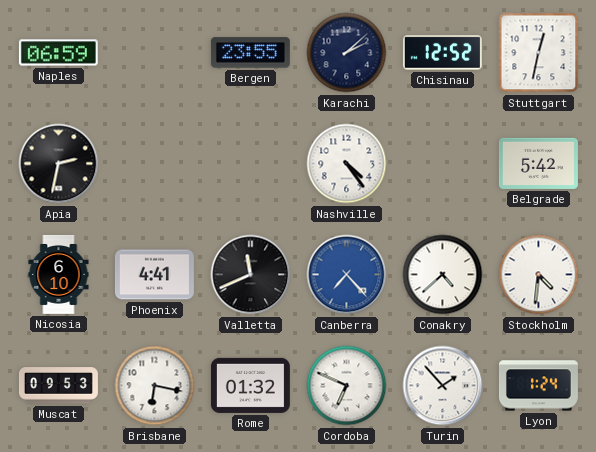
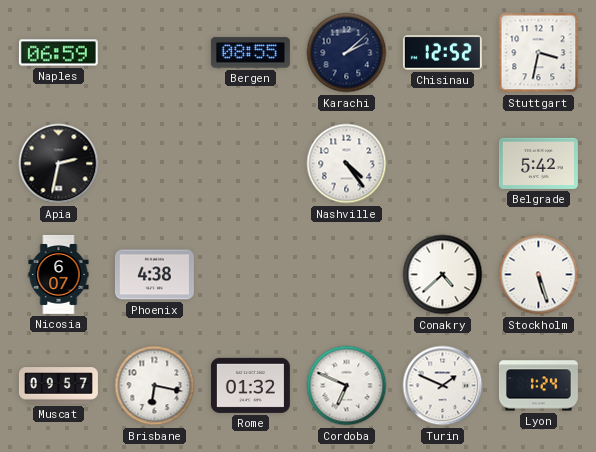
Bergen: 23:55 -> 08:55 (250, 53)
Stuttgart: 12:32 -> 3:32 (539, 53)
Nicosia: 6:10 -> 6:07 (59, 274)
Phoenix: 4:41 -> 4:38 (154, 275)
Valletta: 11:41 -> none (251, 275)
Canberra: 7:23 -> none (347, 275)
Stockholm: 4:31 -> 5:27 (539, 275)
Muscat: 09:53 -> 09:57 (58, 386)
Turin: 1:53 -> 1:49 (443, 386)
